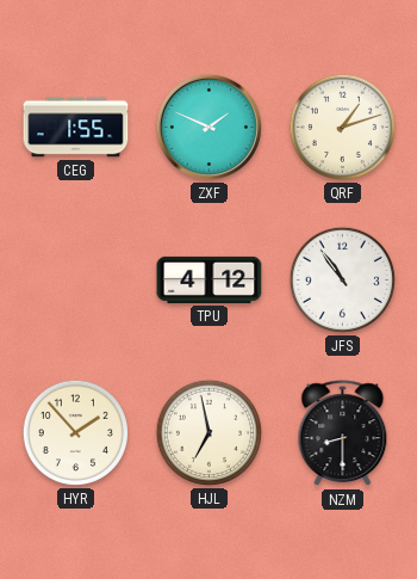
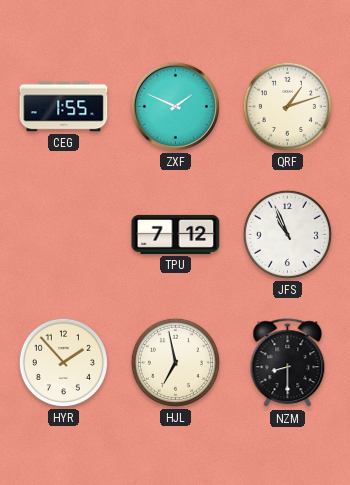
TPU: 4:12 -> 7:12 (176, 234)
JFS: 10:54 -> 10:56 (287, 234)
